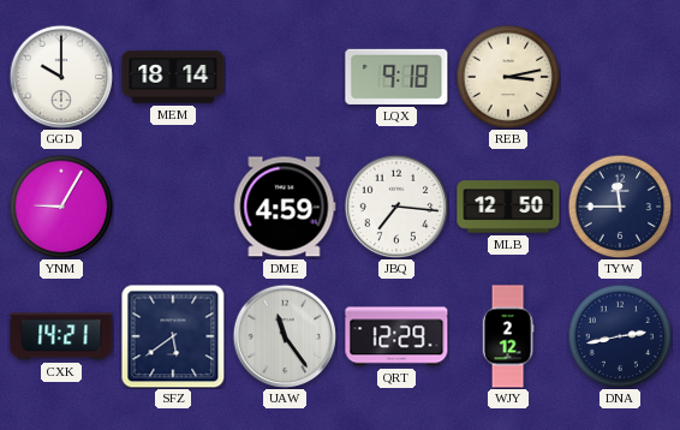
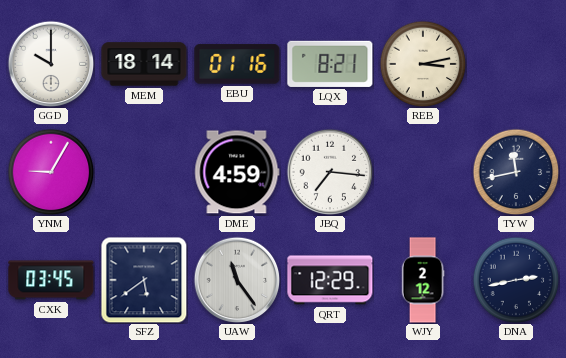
EBU: none -> 01:16 (237, 64)
LQX: 9:18 -> 8:21 (330, 64)
MLB: 12:50 -> none (508, 207)
TYW: 11:45 -> 11:43 (516, 172)
CXK: 14:21 -> 03:45 (51, 280)
